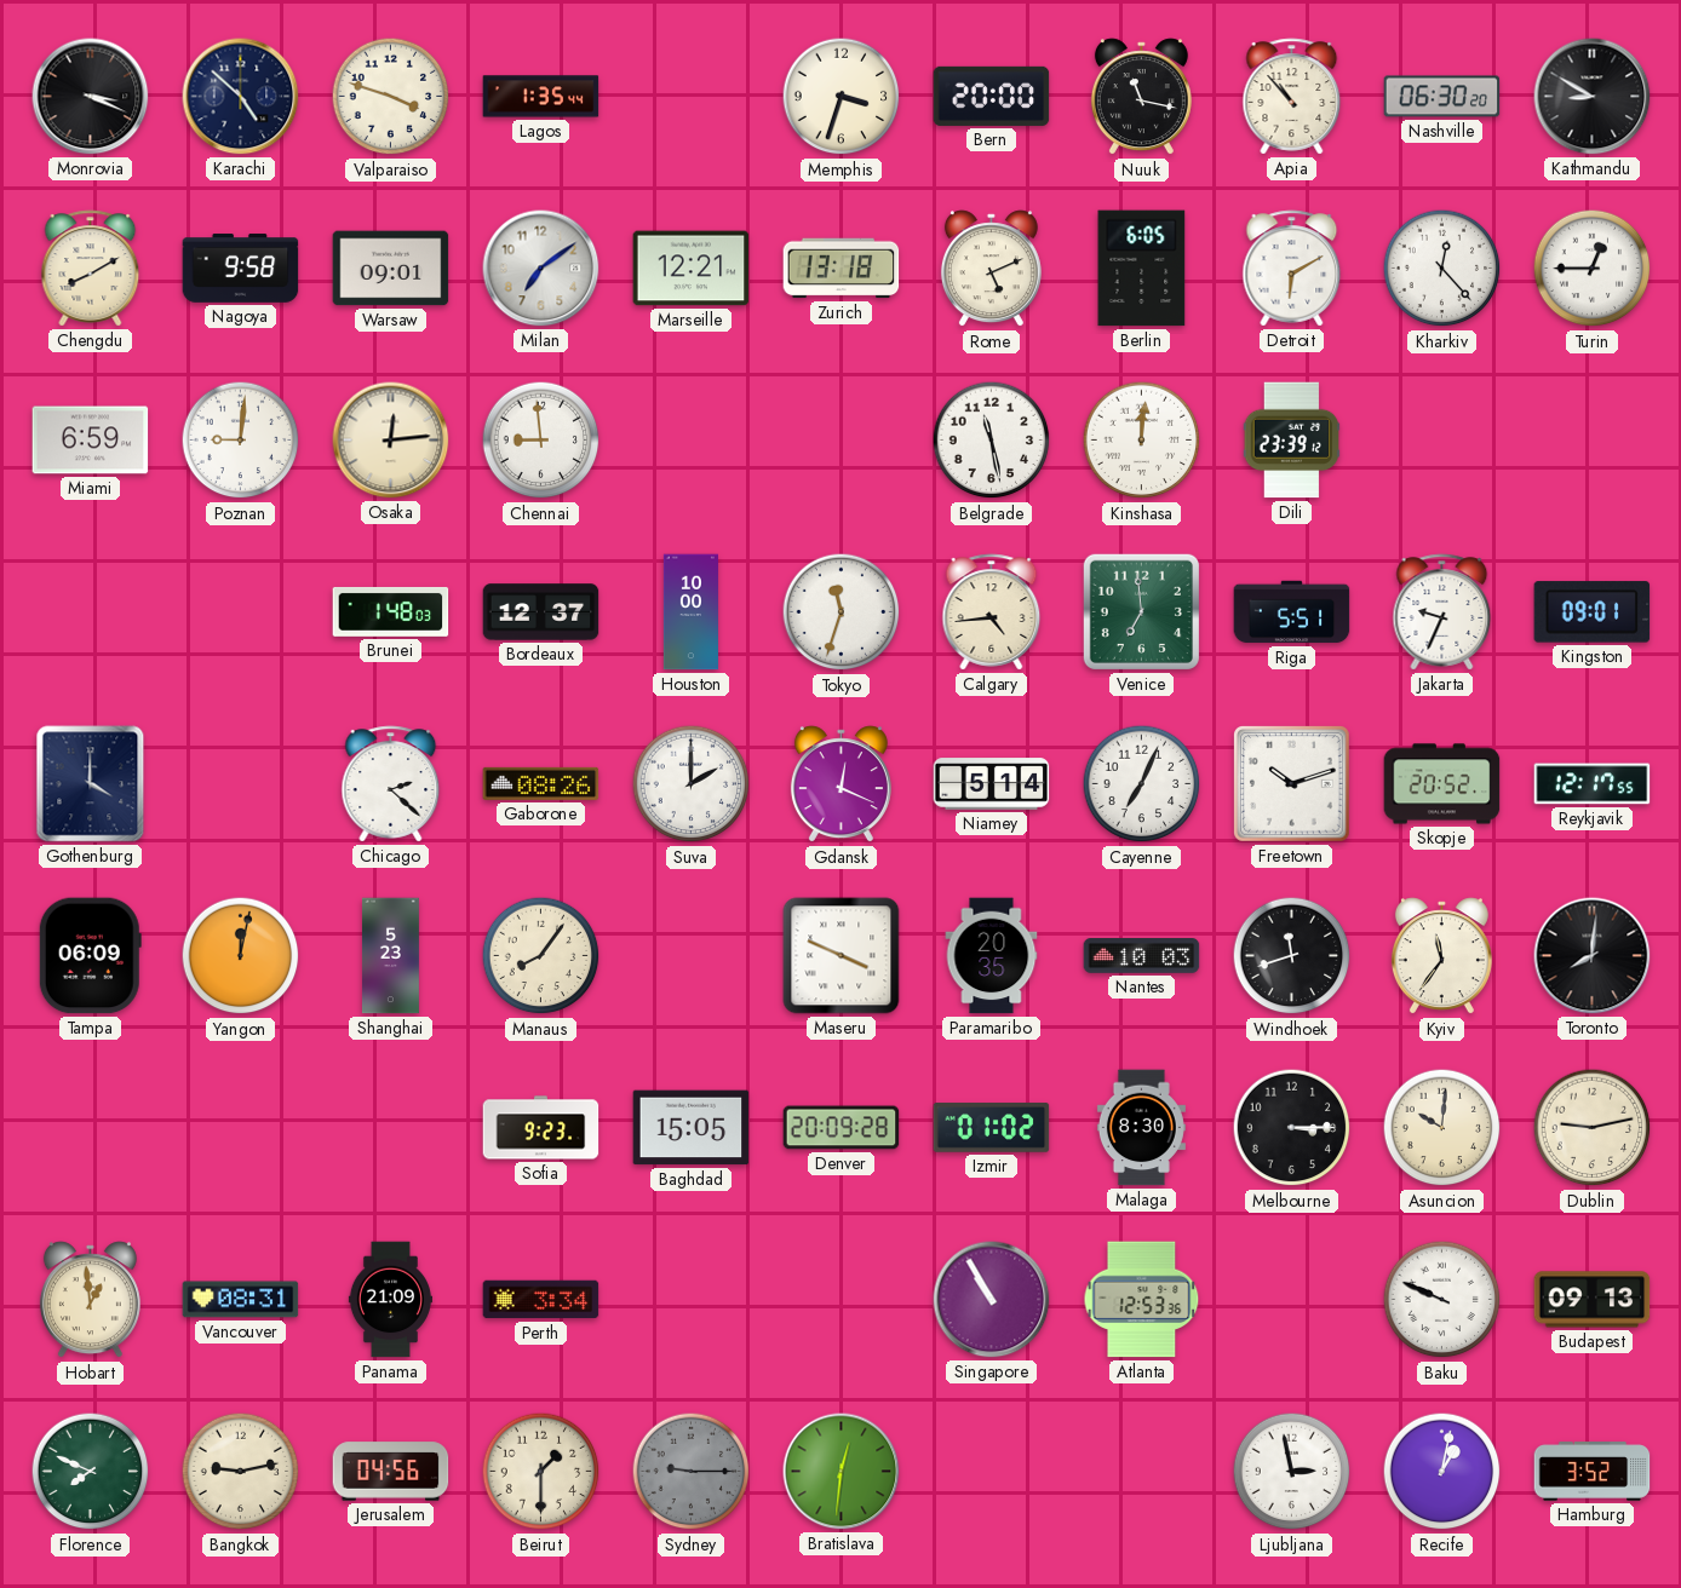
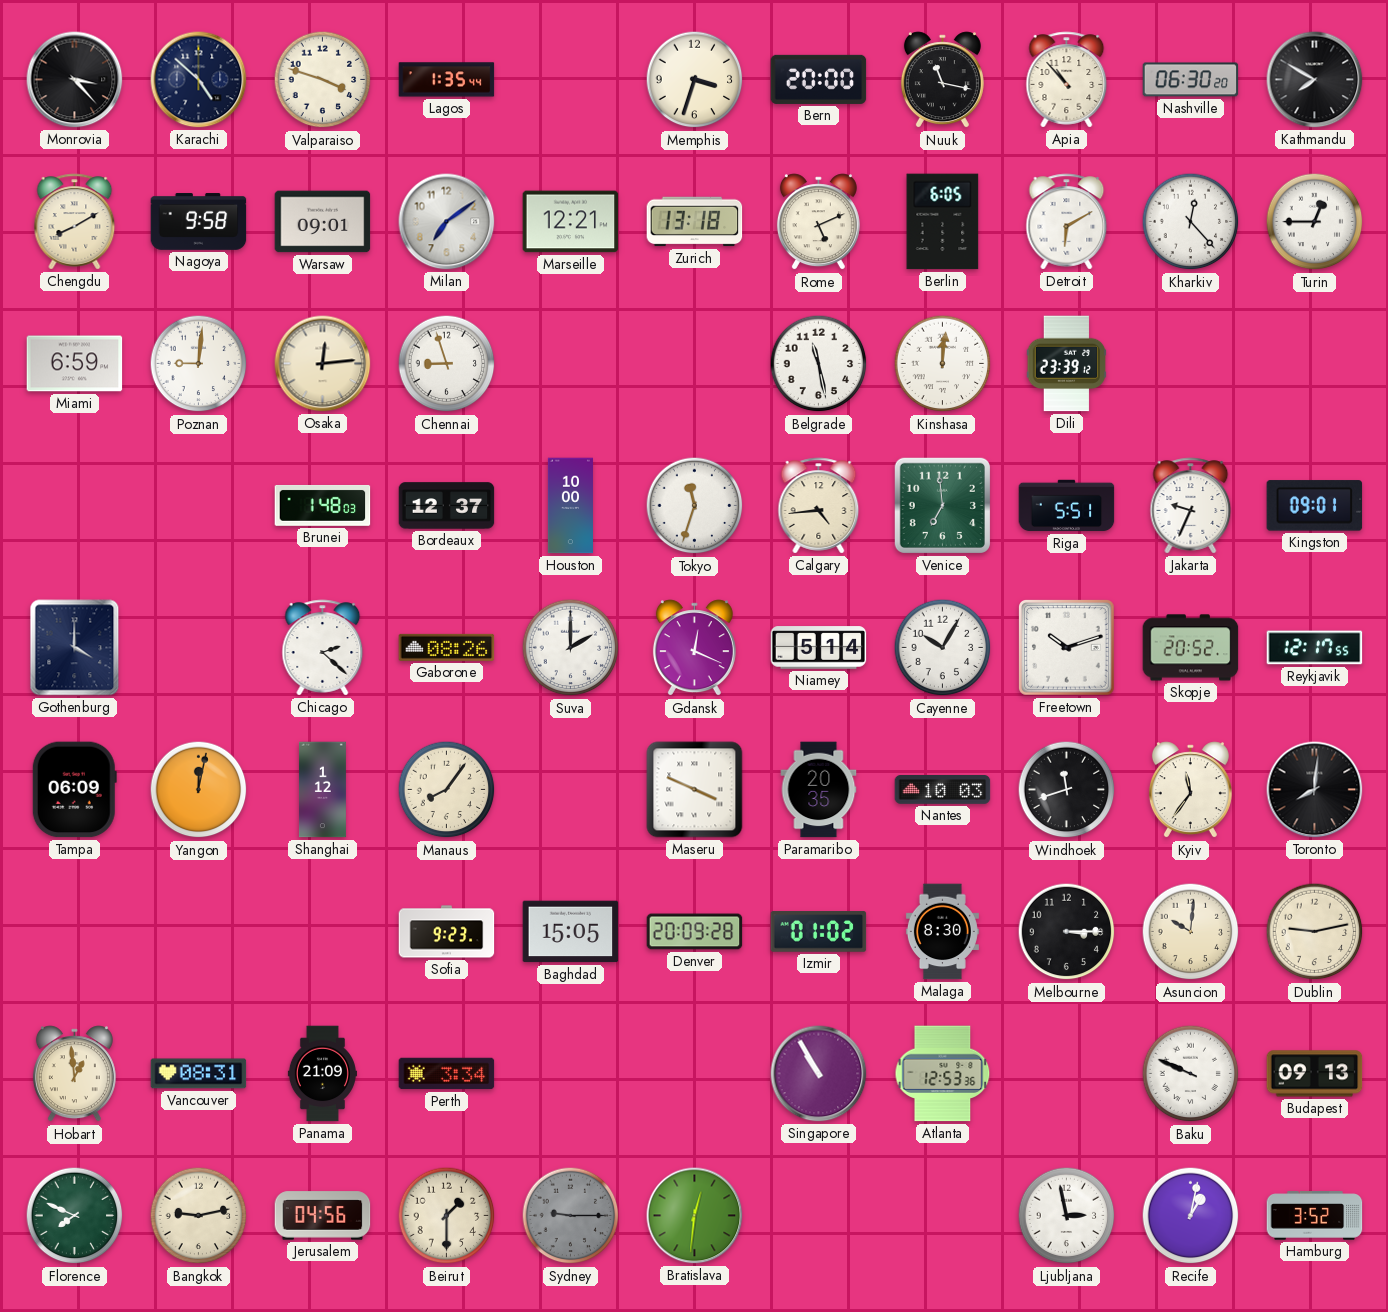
Monrovia: 3:19 -> 3:23 (75, 80)
Kathmandu: 8:50 -> 7:50 (1315, 80)
Chennai: 8:59 -> 8:57 (447, 364)
Cayenne: 7:04 -> 10:05 (943, 648)
Shanghai: 5:23 -> 1:12 (322, 790)
